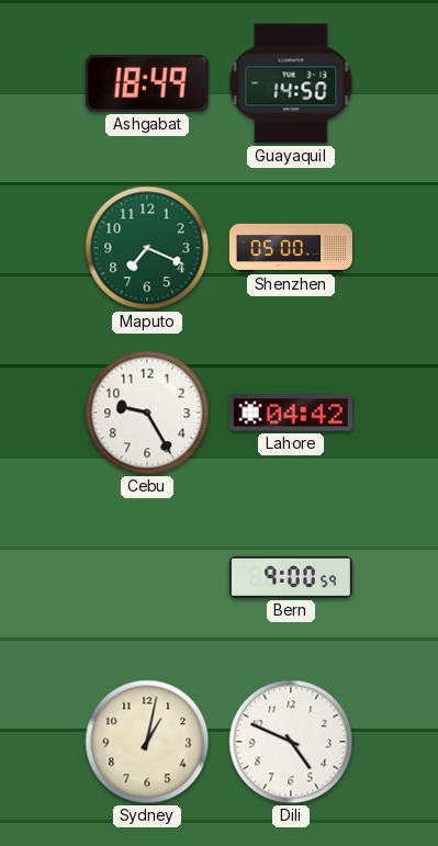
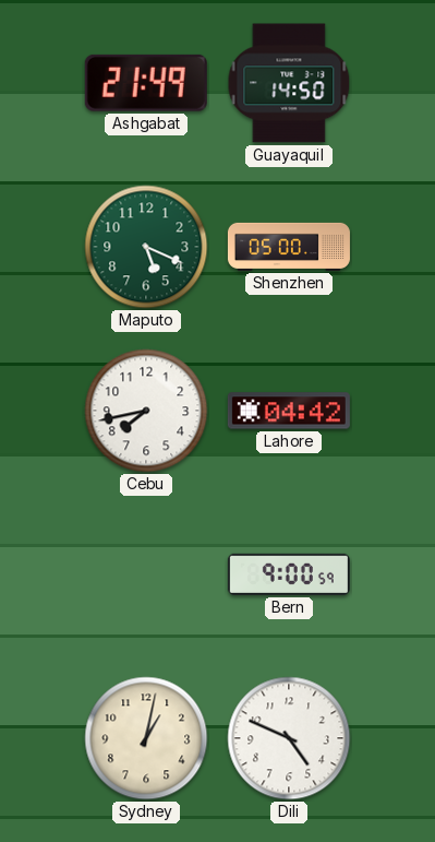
Ashgabat: 18:49 -> 21:49 (146, 83)
Maputo: 7:19 -> 5:19 (146, 247)
Cebu: 9:25 -> 7:43 (146, 411)
